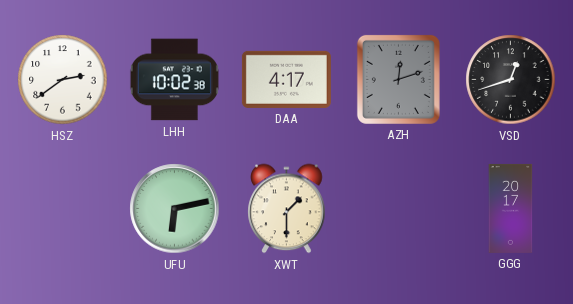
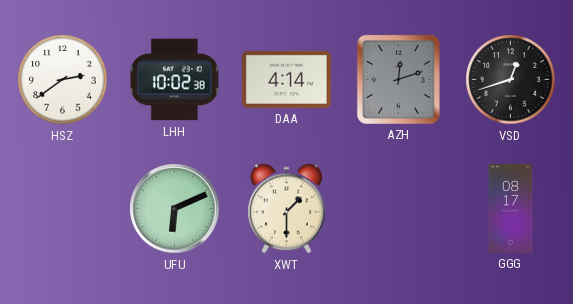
DAA: 4:17 -> 4:14 (286, 79)
UFU: 6:13 -> 6:11 (175, 209)
GGG: 20:17 -> 08:17 (511, 208)
